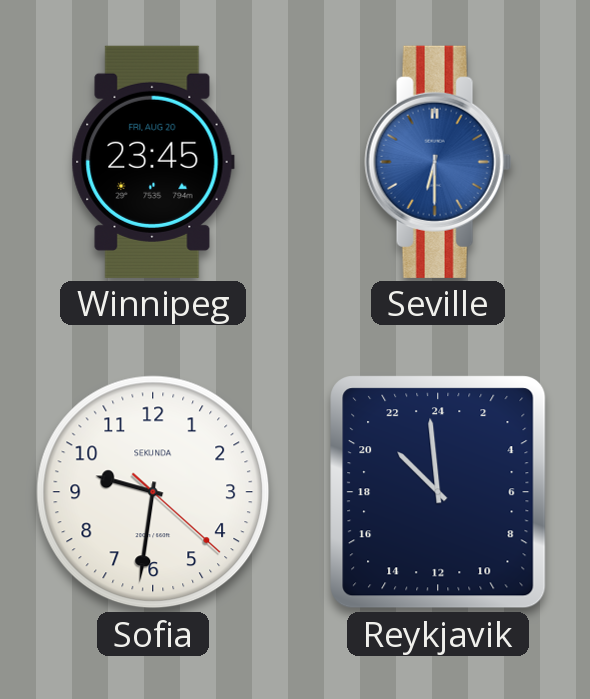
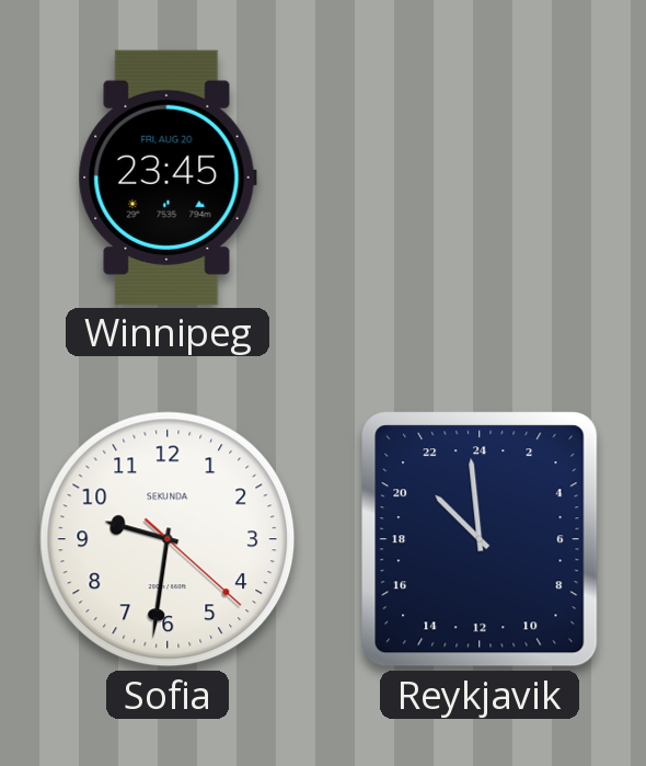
Seville: 6:30 -> none (438, 162)
